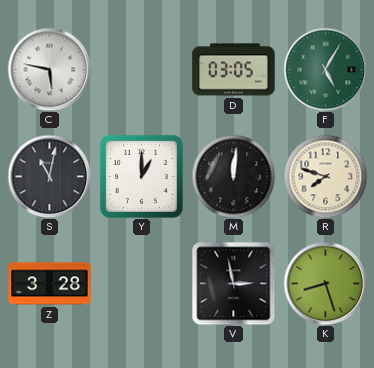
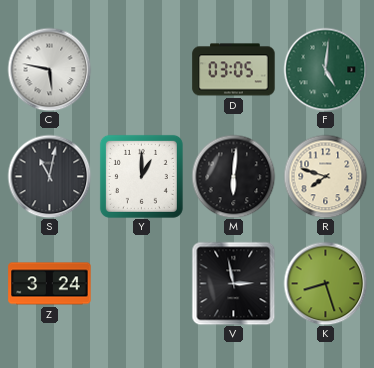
F: 5:05 -> 5:01 (325, 69)
M: 12:01 -> 6:01 (233, 176)
Z: 3:28 -> 3:24 (50, 284)
